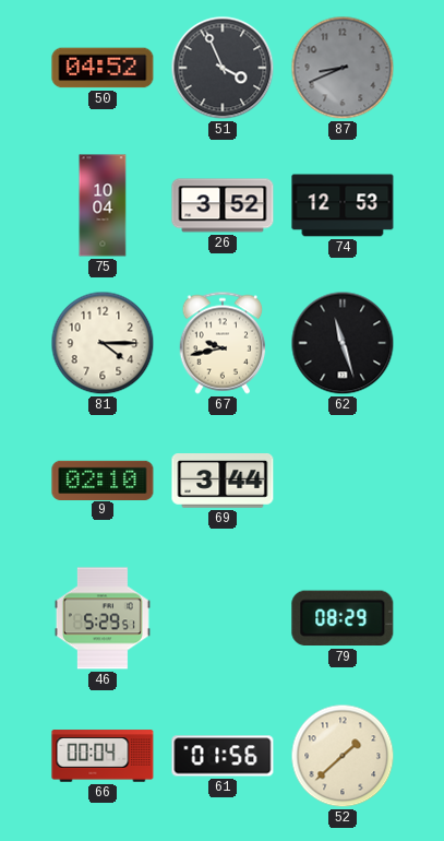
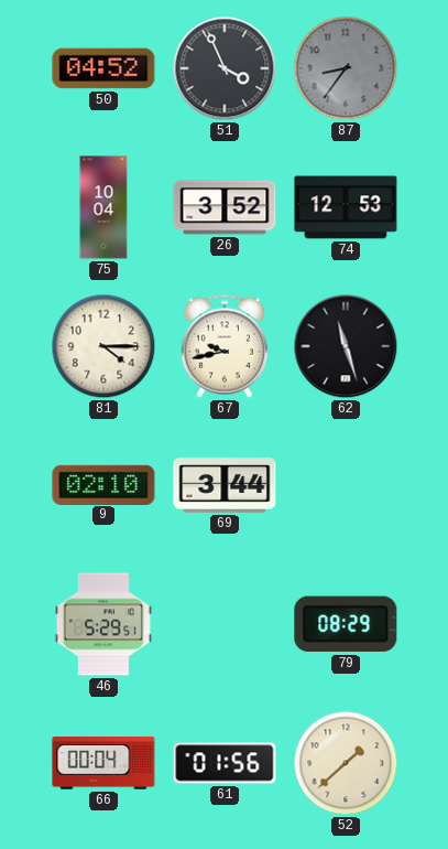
87: 8:41 -> 8:36 (346, 68)
